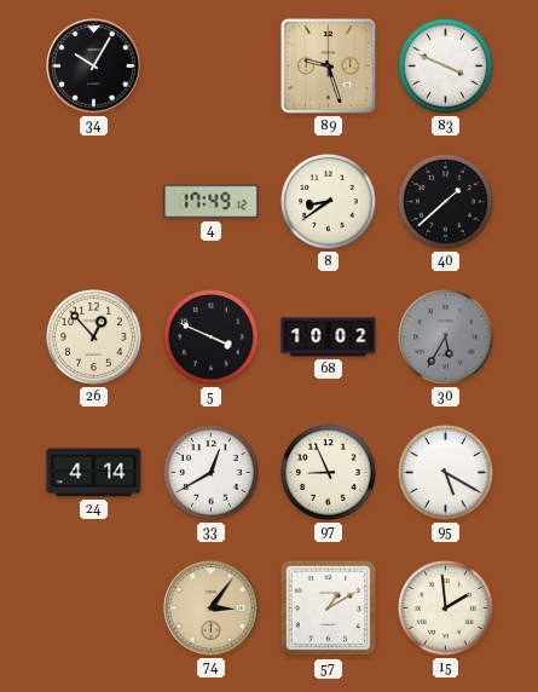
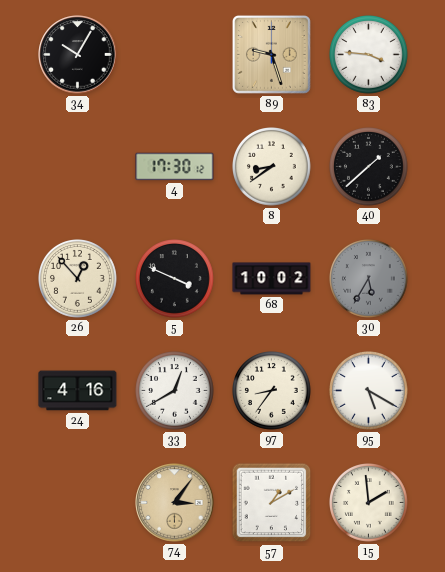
83: 3:49 -> 3:46 (369, 55)
4: 17:49 -> 17:30 (175, 167)
24: 4:14 -> 4:16 (78, 391)
97: 8:56 -> 8:36 (272, 391)
